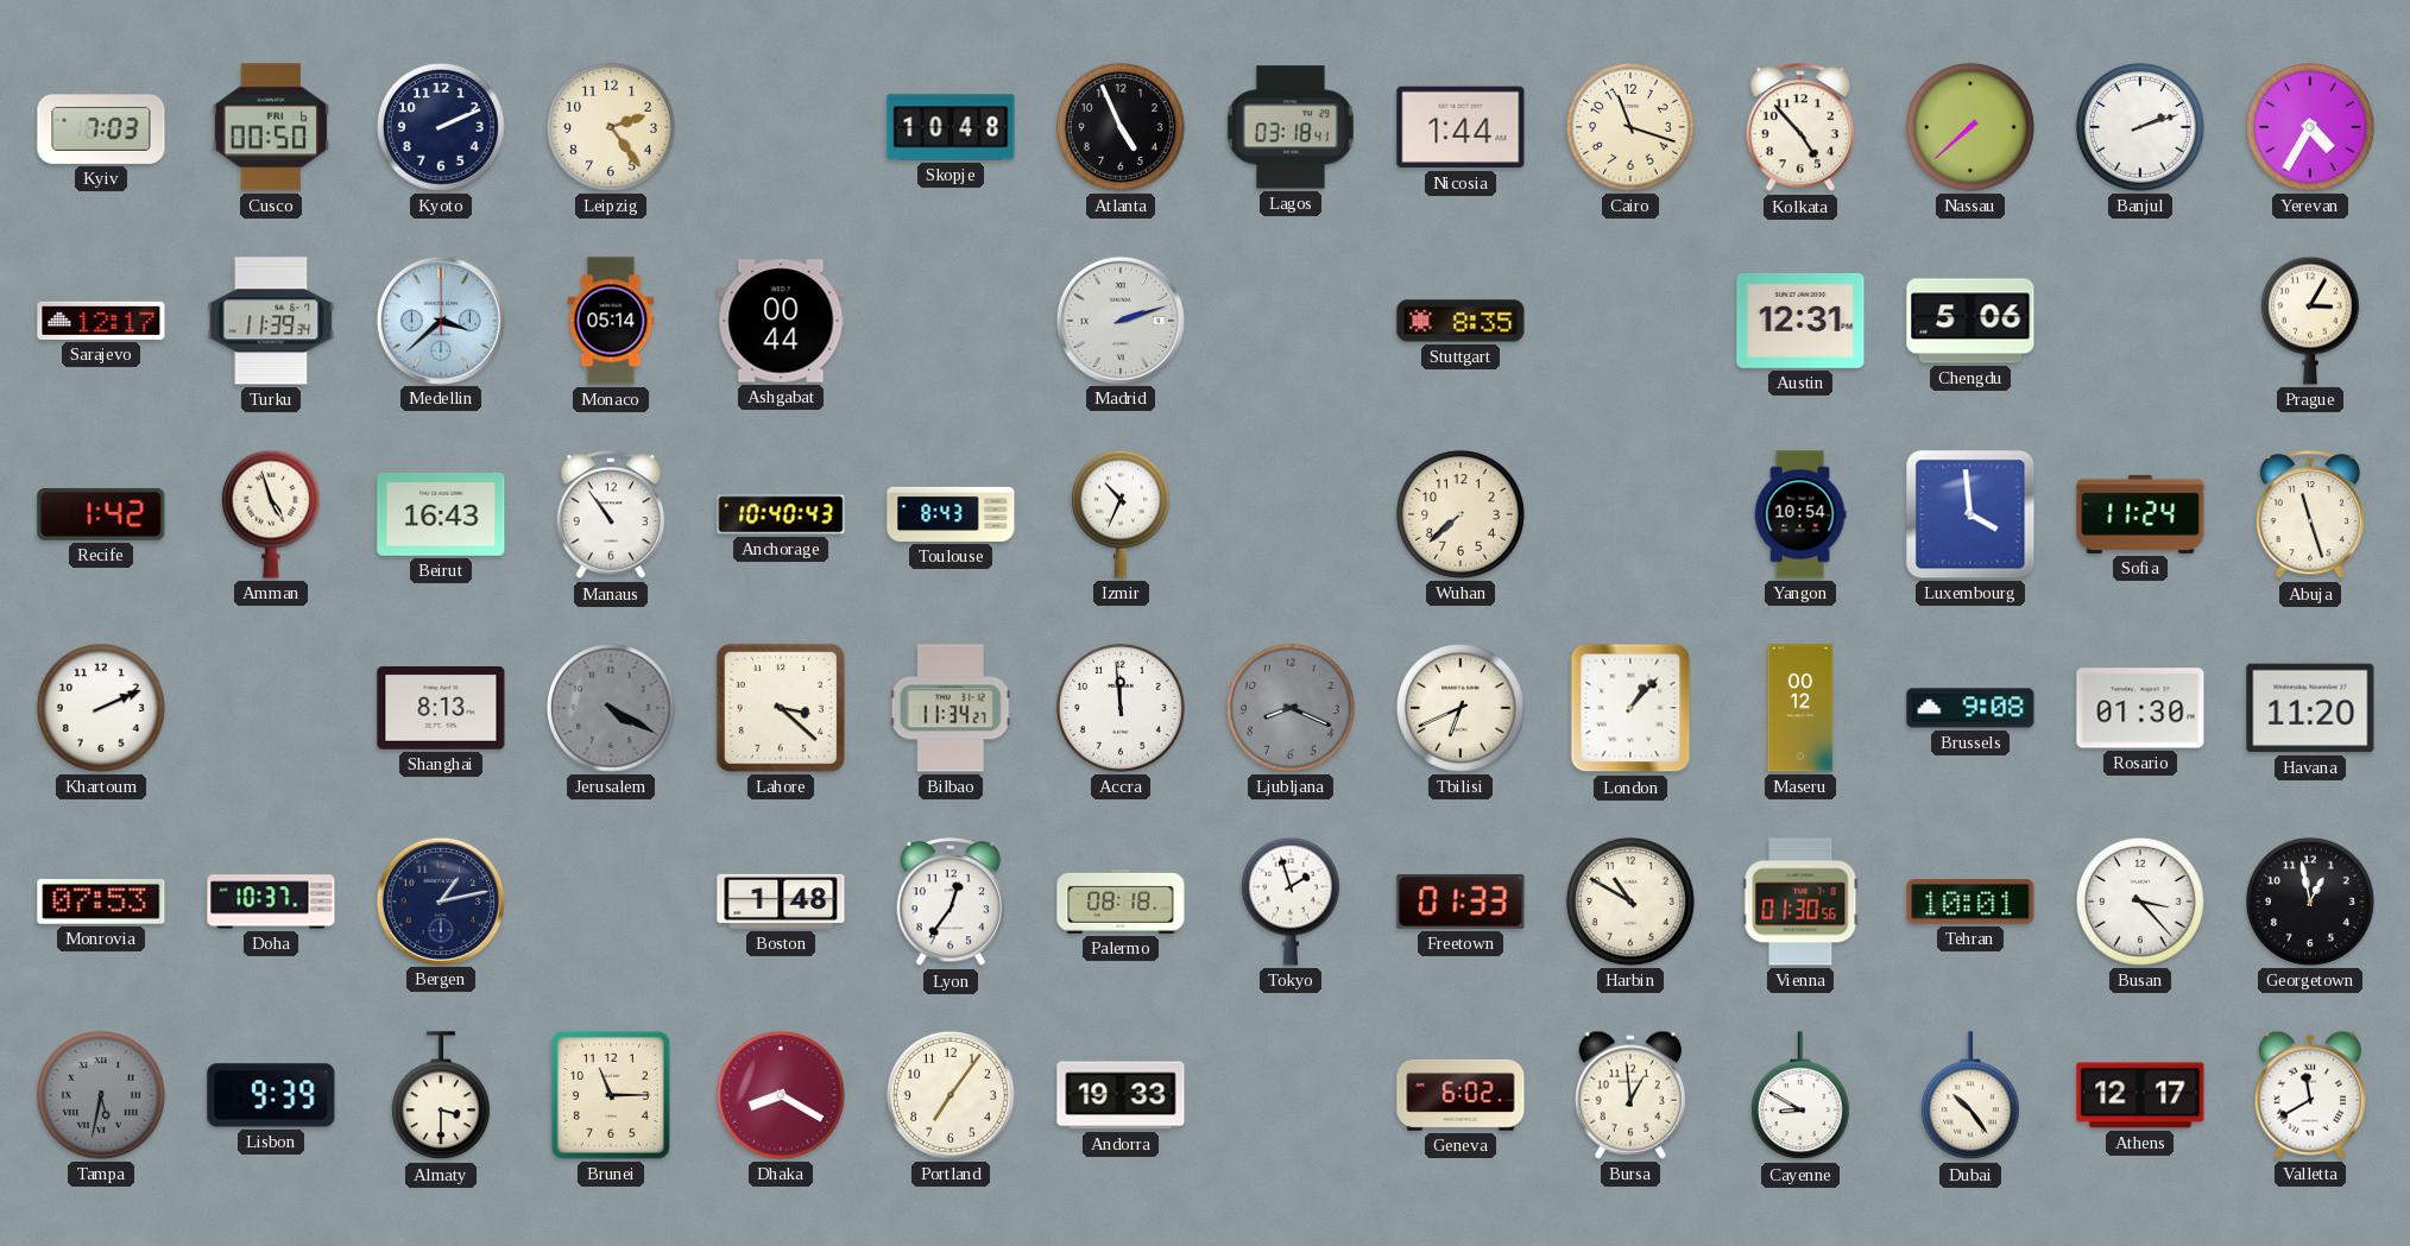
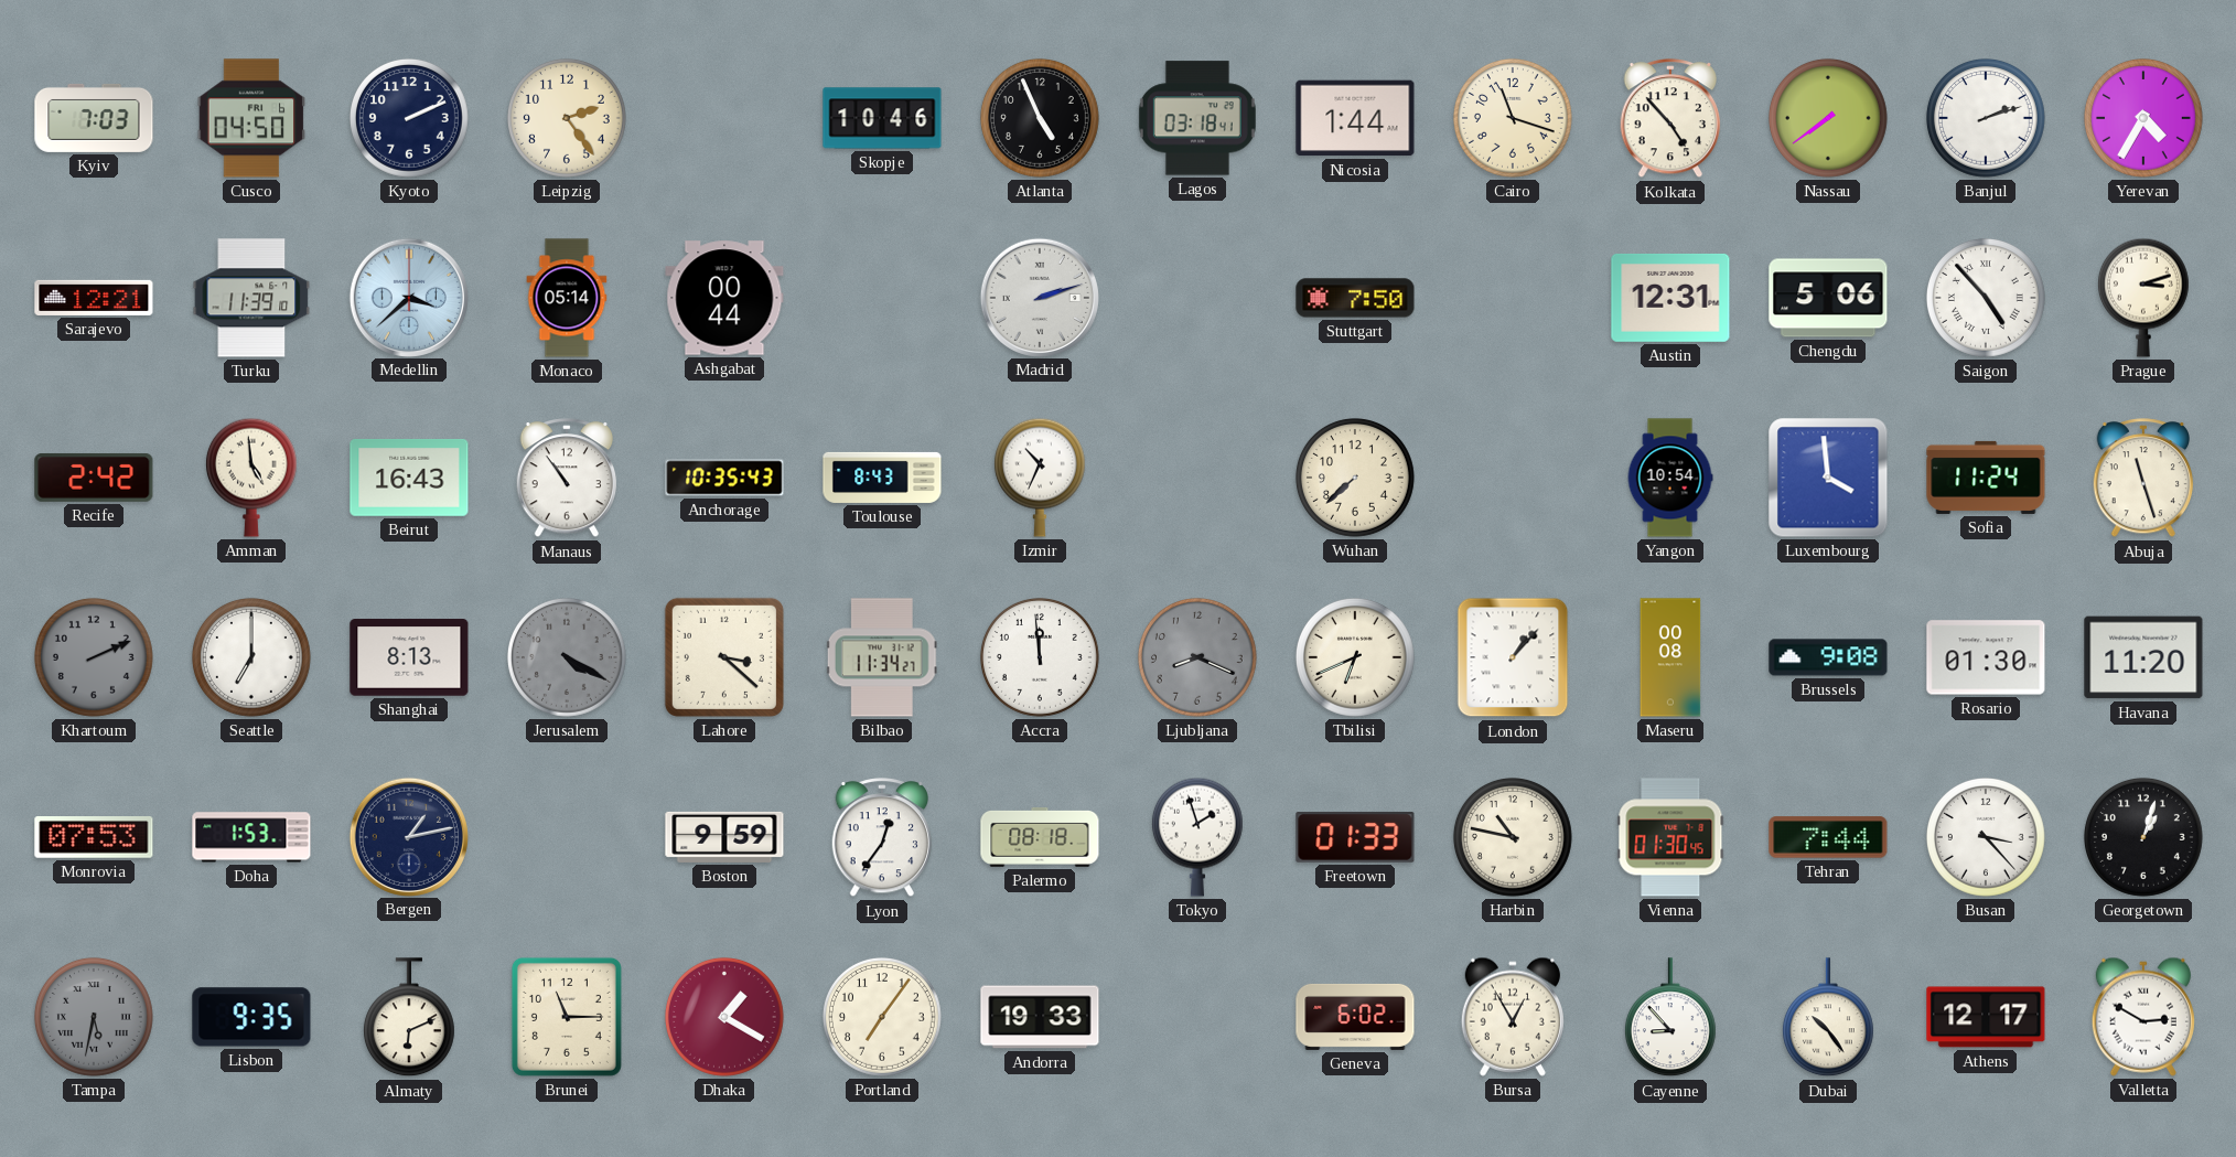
Cusco: 00:50 -> 04:50 (251, 118)
Skopje: 10:48 -> 10:46 (882, 118)
Nassau: 7:38 -> 7:39 (1828, 118)
Sarajevo: 12:17 -> 12:21 (94, 298)
Turku: 11:39:34 -> 11:39:10 (251, 298)
Stuttgart: 8:35 -> 7:50 (1355, 298)
Saigon: none -> 4:53 (1986, 298)
Prague: 3:05 -> 3:12 (2143, 298)
Recife: 1:42 -> 2:42 (94, 478)
Amman: 4:57 -> 4:59 (251, 478)
Anchorage: 10:40 -> 10:35 (724, 478)
Khartoum dial: white -> grey (94, 657)
Seattle: none -> 7:00 (251, 657)
Maseru: 00:12 -> 00:08 (1670, 657)
Doha: 10:37 -> 1:53 (251, 837)
Boston: 1:48 -> 9:59 (724, 837)
Harbin: 10:50 -> 10:47 (1513, 837)
Vienna: 01:30:56 -> 01:30:45 (1670, 837)
Tehran: 10:01 -> 7:44 (1828, 837)
Georgetown: 12:58 -> 1:03 (2143, 837)
Lisbon: 9:39 -> 9:35 (251, 1017)
Almaty: 3:30 -> 6:11 (409, 1018)
Dhaka: 8:20 -> 1:20 (724, 1017)
Bursa: 12:59 -> 12:55 (1513, 1017)
Cayenne: 8:50 -> 8:53 (1670, 1018)
Valletta: 11:40 -> 2:50 (2143, 1017)
